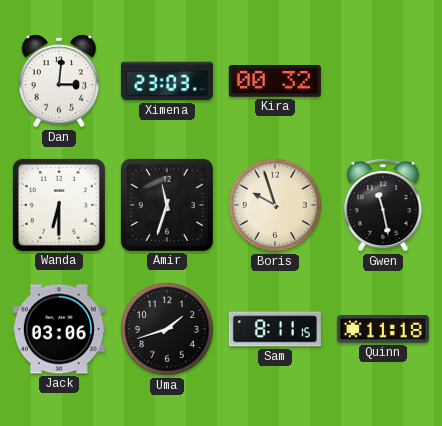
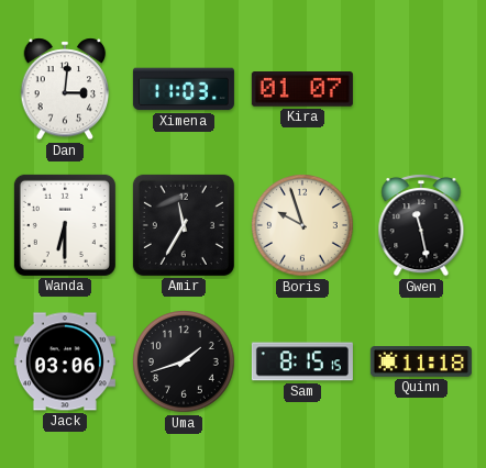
Ximena: 23:03 -> 11:03 (184, 89)
Kira: 00:32 -> 01:07 (302, 90)
Amir: 11:33 -> 11:35 (184, 225)
Sam: 8:11 -> 8:15 (302, 361)
